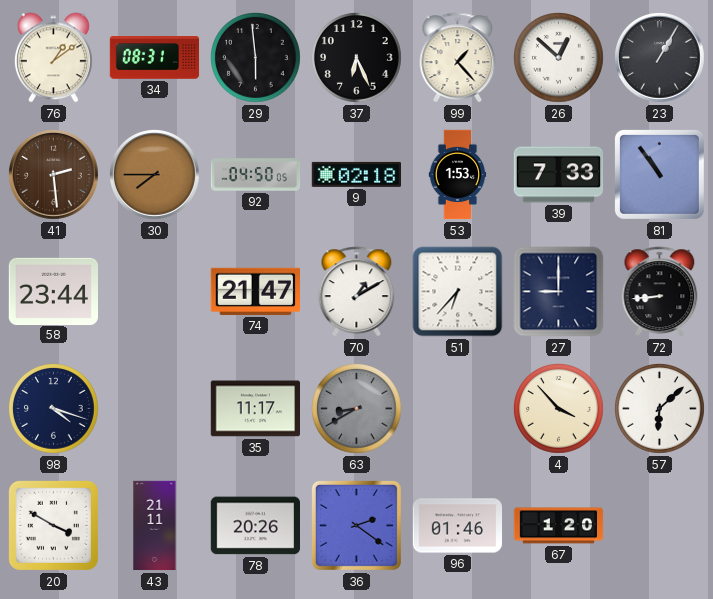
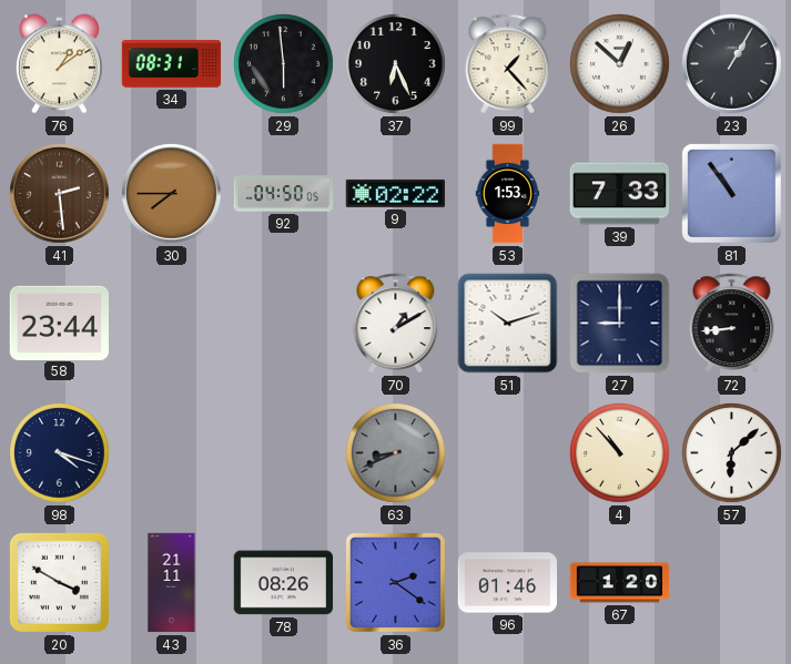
9: 02:18 -> 02:22 (395, 193)
74: 21:47 -> none (255, 291)
51: 6:37 -> 10:12 (508, 324)
35: 11:17 -> none (255, 409)
63: 8:40 -> 8:41 (396, 453)
4: 3:53 -> 10:53 (620, 453)
78: 20:26 -> 08:26 (284, 583)
